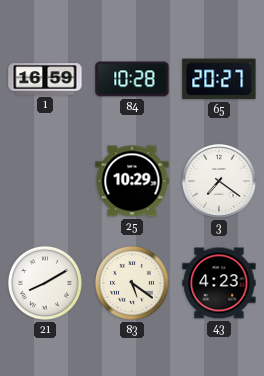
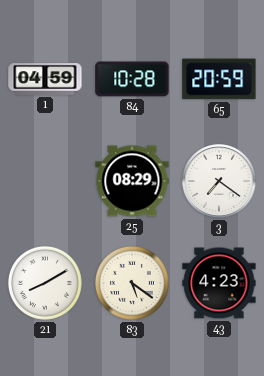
1: 16:59 -> 04:59 (45, 79)
65: 20:27 -> 20:59 (219, 79)
25: 10:29 -> 08:29 (132, 181)
